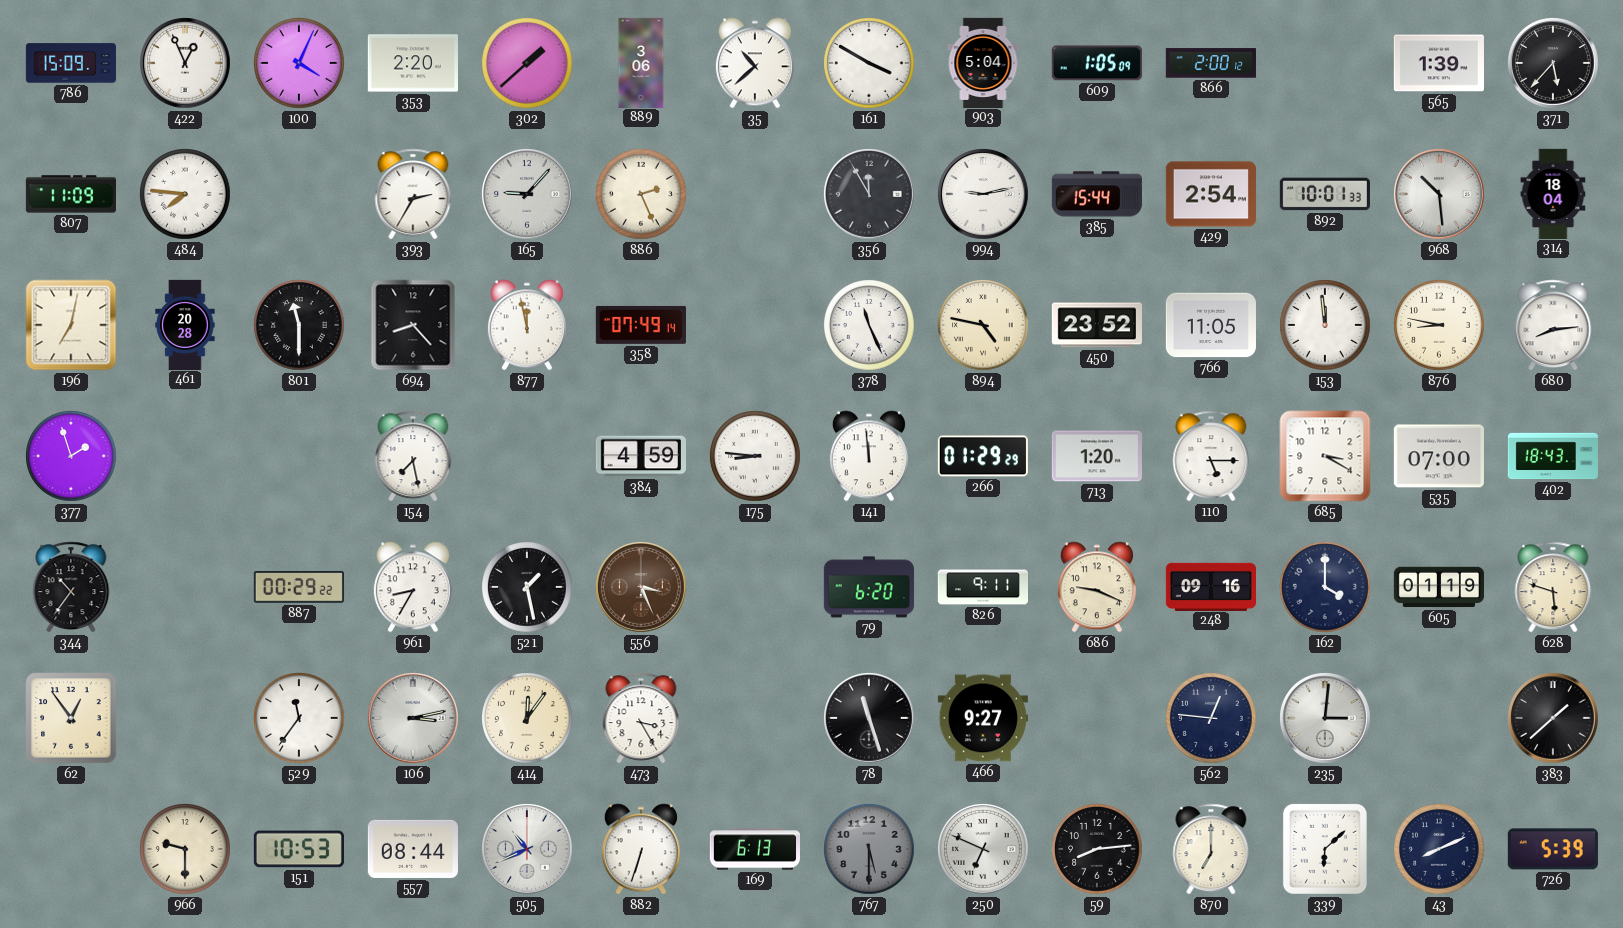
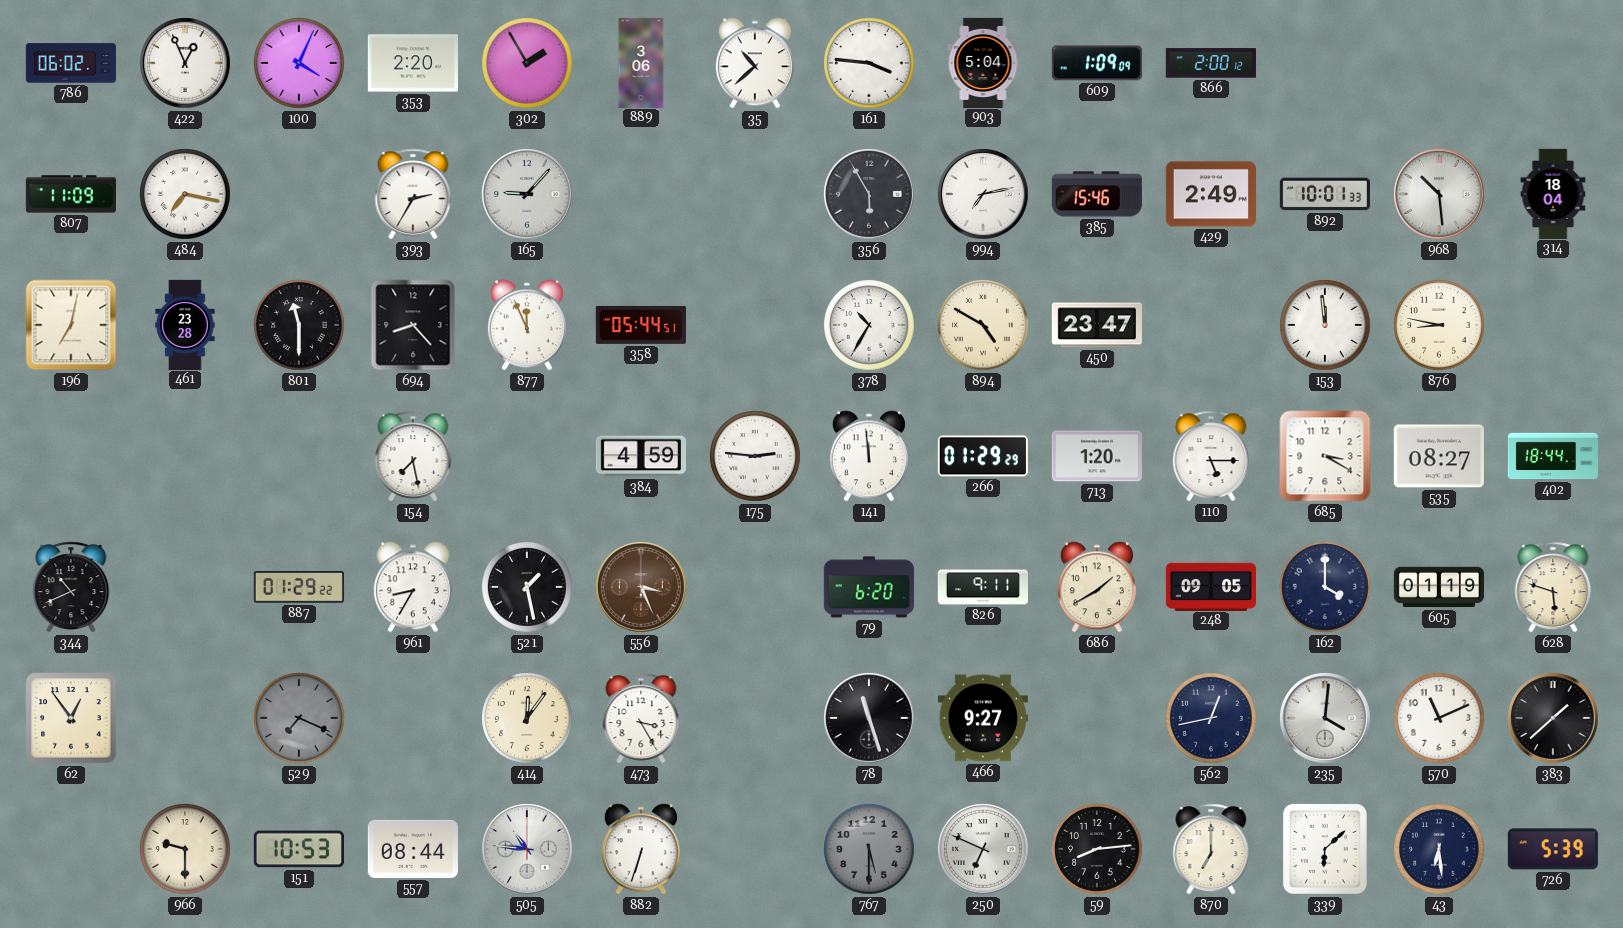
786: 15:09 -> 06:02 (71, 63)
302: 1:38 -> 1:55 (527, 63)
161: 3:50 -> 3:46 (869, 63)
609: 1:05 -> 1:09 (1097, 63)
565: 1:39 -> none (1439, 63)
371: 5:37 -> none (1554, 64)
484: 7:46 -> 7:17 (185, 194)
886: 2:26 -> none (641, 194)
356: 11:55 -> 5:55 (870, 195)
994: 9:13 -> 7:13 (984, 195)
385: 15:44 -> 15:46 (1097, 194)
429: 2:54 -> 2:49 (1211, 194)
461: 20:28 -> 23:28 (185, 324)
877: 11:58 -> 11:56 (527, 325)
358: 07:49 -> 05:44 (641, 325)
378: 11:26 -> 10:35 (869, 325)
894: 4:47 -> 4:50 (983, 325)
450: 23:52 -> 23:47 (1096, 325)
766: 11:05 -> none (1211, 325)
680: 8:14 -> none (1553, 325)
377: 1:57 -> none (71, 456)
175: 8:46 -> 2:46 (755, 456)
535: 07:00 -> 08:27 (1439, 456)
402: 18:43 -> 18:44 (1552, 456)
344: 10:36 -> 10:41 (71, 587)
887: 00:29 -> 01:29 (299, 587)
686: 9:19 -> 1:40 (1097, 587)
248: 09:16 -> 09:05 (1210, 586)
529: 11:36 -> 7:19 (299, 718)
529 dial: white -> grey (299, 718)
106: 3:13 -> none (414, 719)
562: 12:46 -> 12:43 (1211, 718)
235: 3:01 -> 4:01 (1326, 719)
570: none -> 11:11 (1439, 718)
505: 10:41 -> 10:46 (528, 850)
169: 6:13 -> none (754, 849)
43: 8:11 -> 6:29 (1439, 849)
